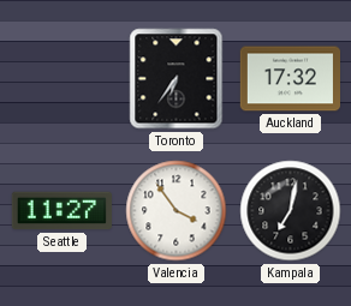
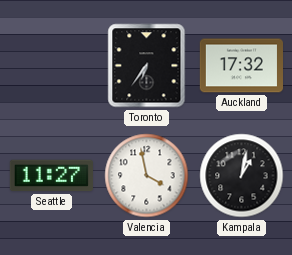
Valencia: 3:54 -> 3:58 (147, 176)
Kampala: 7:02 -> 1:02 (242, 176)
